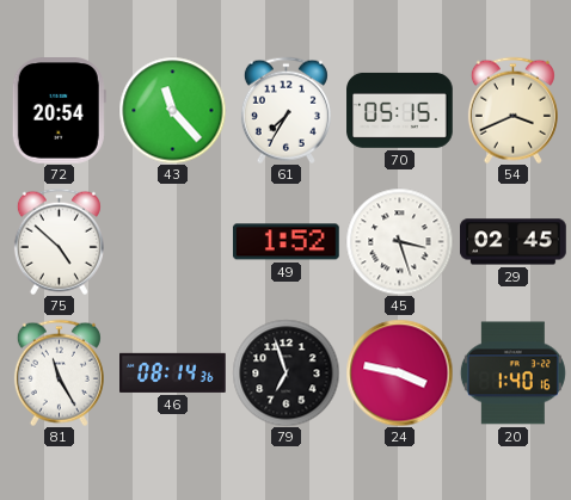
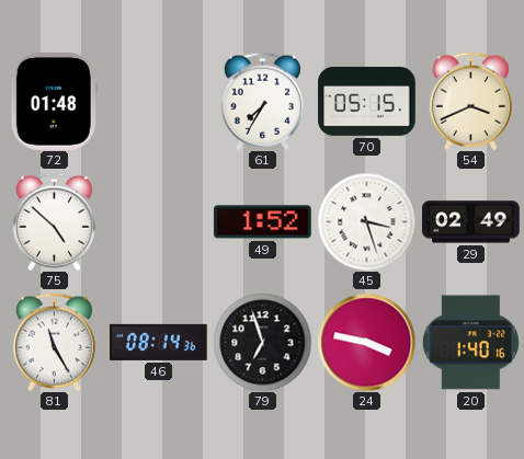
72: 20:54 -> 01:48 (54, 102)
43: 11:23 -> none (172, 110)
29: 02:45 -> 02:49 (471, 222)
